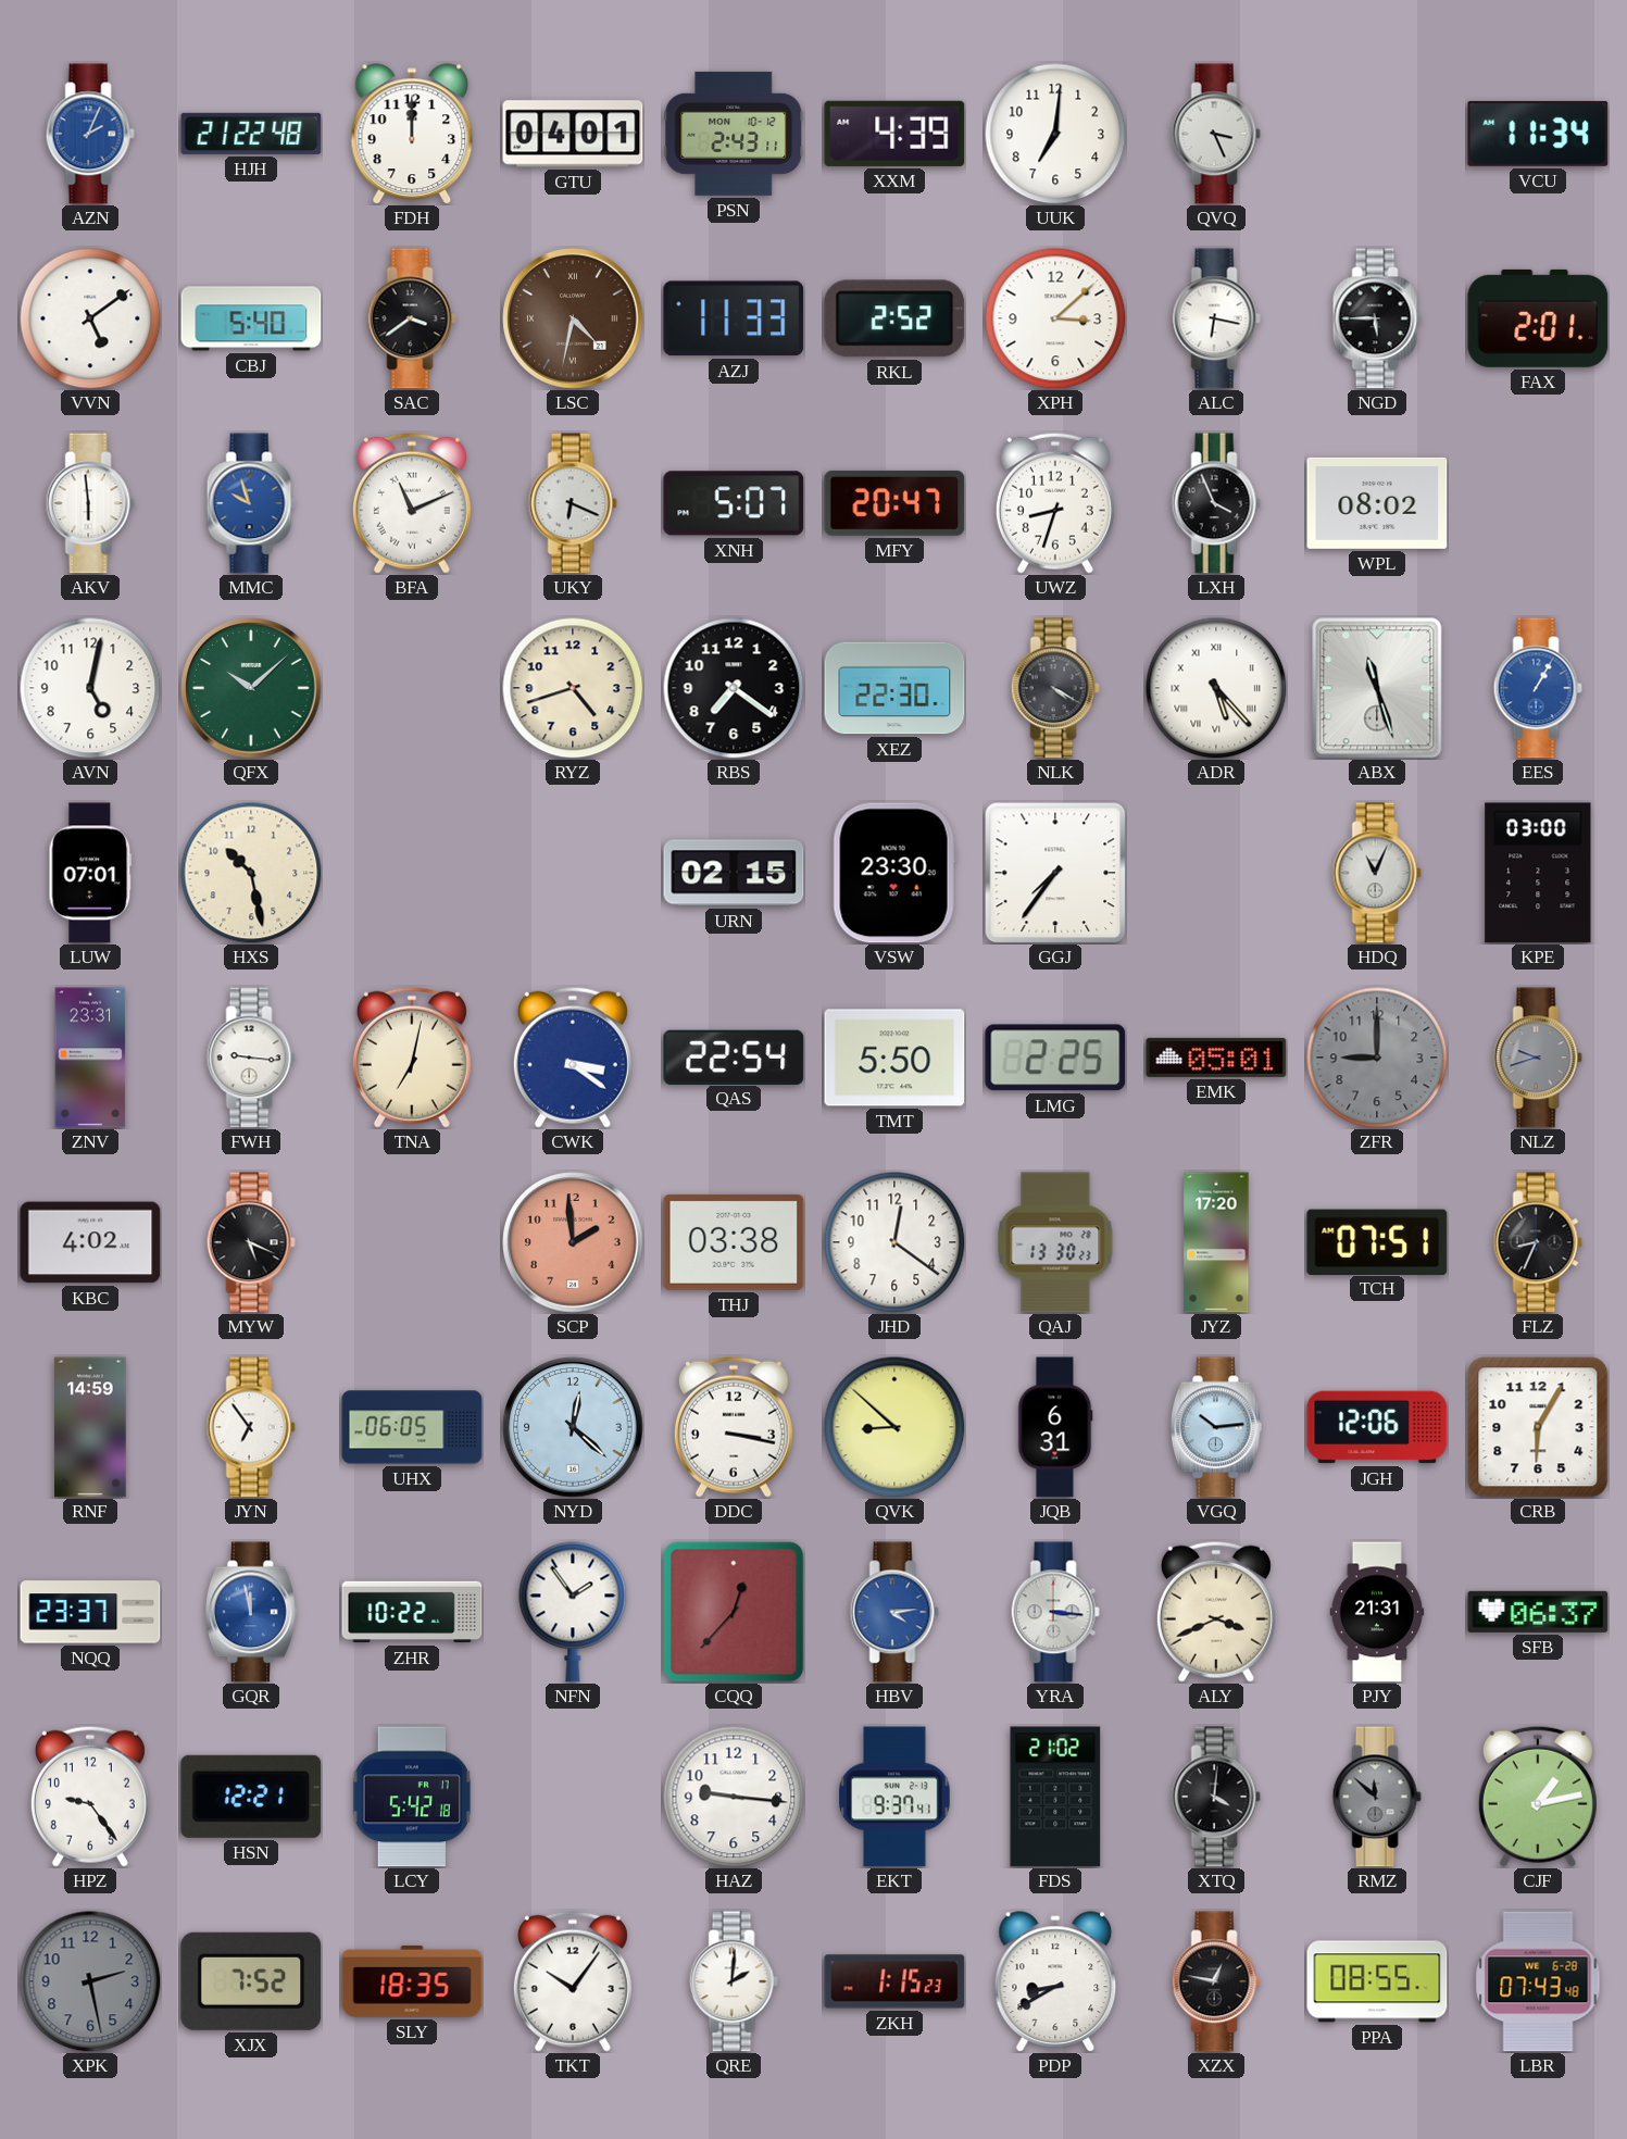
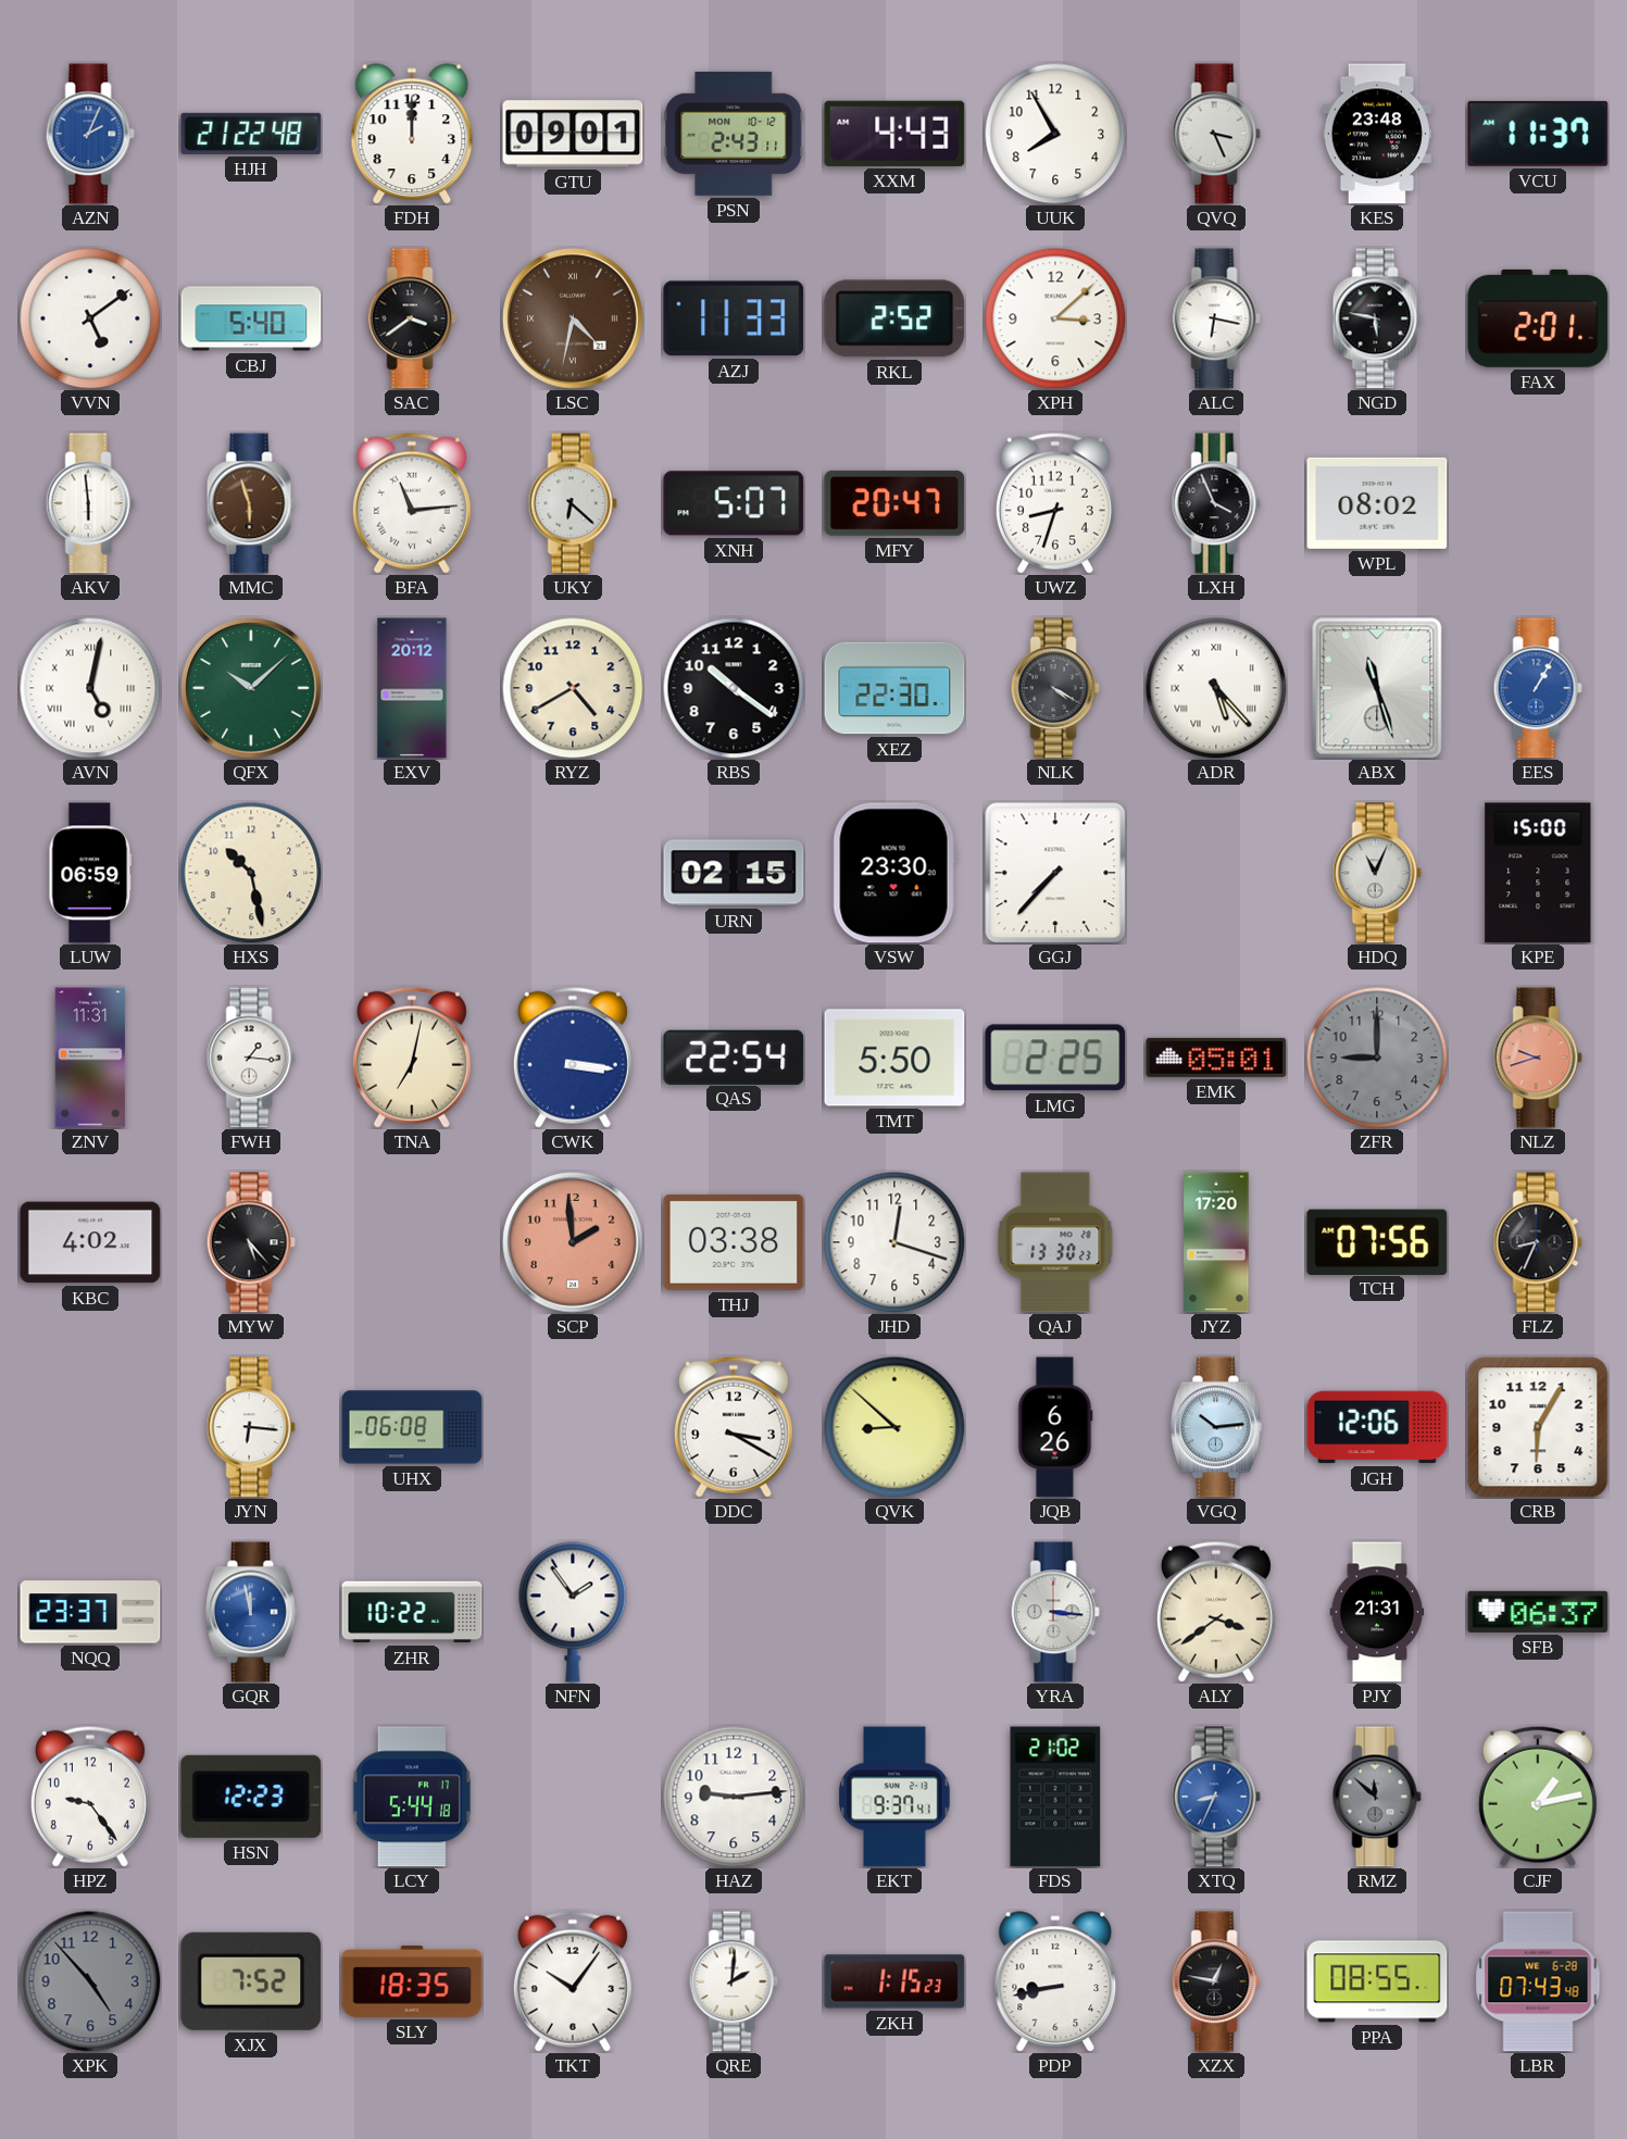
GTU: 04:01 -> 09:01 (573, 134)
XXM: 4:39 -> 4:43 (894, 134)
UUK: 7:01 -> 7:55 (1055, 134)
KES: none -> 23:48 (1377, 134)
VCU: 11:34 -> 11:37 (1538, 134)
NGD: 5:45 -> 5:47 (1377, 318)
MMC: 9:57 -> 5:57 (251, 503)
MMC dial: blue -> brown (251, 503)
BFA: 11:11 -> 11:14 (412, 503)
UKY: 6:19 -> 6:22 (573, 503)
AVN numerals: Arabic -> Roman (90, 688)
EXV: none -> 20:12 (412, 688)
RYZ: 4:42 -> 4:40 (573, 688)
RBS: 7:21 -> 10:21 (734, 688)
LUW: 07:01 -> 06:59 (90, 873)
GGJ: 7:36 -> 7:37 (1055, 873)
KPE: 03:00 -> 15:00 (1538, 873)
ZNV: 23:31 -> 11:31 (90, 1058)
FWH: 9:16 -> 1:16 (251, 1058)
CWK: 3:21 -> 3:16 (573, 1058)
NLZ dial: grey -> salmon (1538, 1058)
MYW: 5:19 -> 5:23 (251, 1242)
JHD: 12:21 -> 12:18 (894, 1242)
TCH: 07:51 -> 07:56 (1377, 1241)
RNF: 14:59 -> none (90, 1427)
JYN: 6:54 -> 6:16 (251, 1427)
UHX: 06:05 -> 06:08 (412, 1427)
NYD: 12:22 -> none (573, 1427)
DDC: 3:17 -> 3:20 (734, 1427)
JQB: 6:31 -> 6:26 (1055, 1427)
CQQ: 12:37 -> none (734, 1612)
HBV: 4:14 -> none (894, 1612)
ALY: 3:41 -> 3:39 (1216, 1612)
HSN: 12:21 -> 12:23 (251, 1797)
LCY: 5:42 -> 5:44 (412, 1797)
HAZ: 9:16 -> 9:14 (734, 1797)
XTQ: 4:01 -> 8:34 (1216, 1797)
XTQ dial: black -> blue (1216, 1797)
XPK: 2:28 -> 4:53 (90, 1981)
PDP: 8:40 -> 8:43 (1055, 1981)
